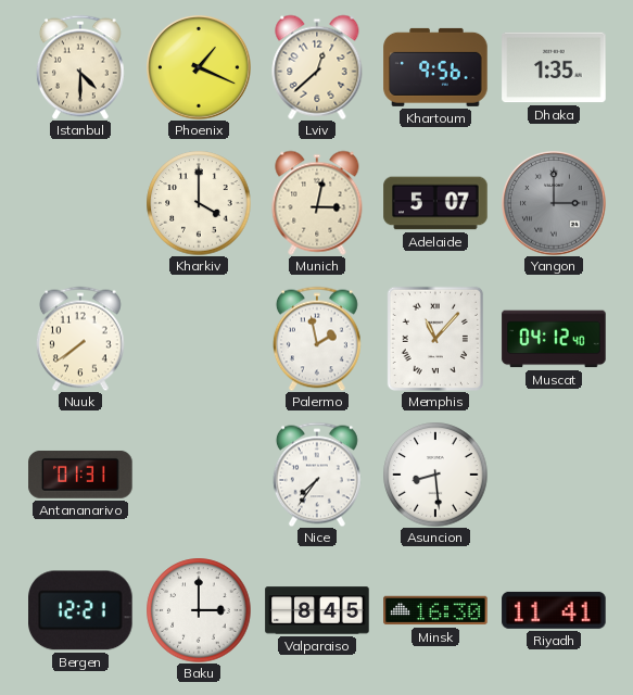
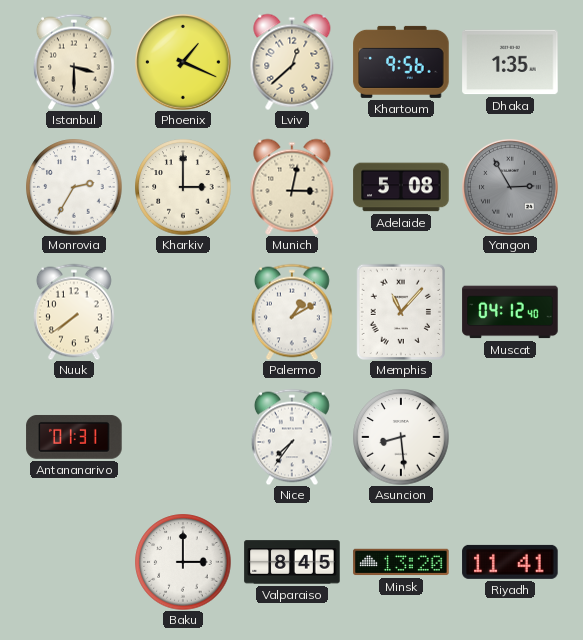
Istanbul: 4:30 -> 3:30 (74, 62)
Monrovia: none -> 2:35 (74, 187)
Kharkiv: 4:00 -> 3:00 (183, 187)
Adelaide: 5:07 -> 5:08 (401, 187)
Yangon: 3:00 -> 2:55 (510, 187)
Palermo: 1:58 -> 1:10 (292, 312)
Bergen: 12:21 -> none (80, 610)
Minsk: 16:30 -> 13:20 (401, 562)
